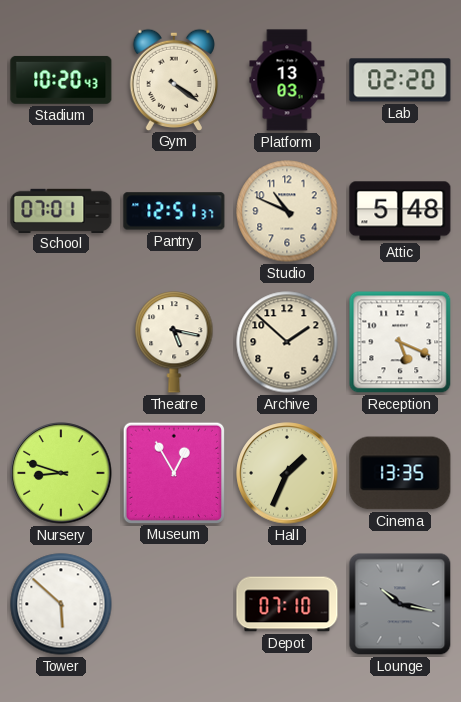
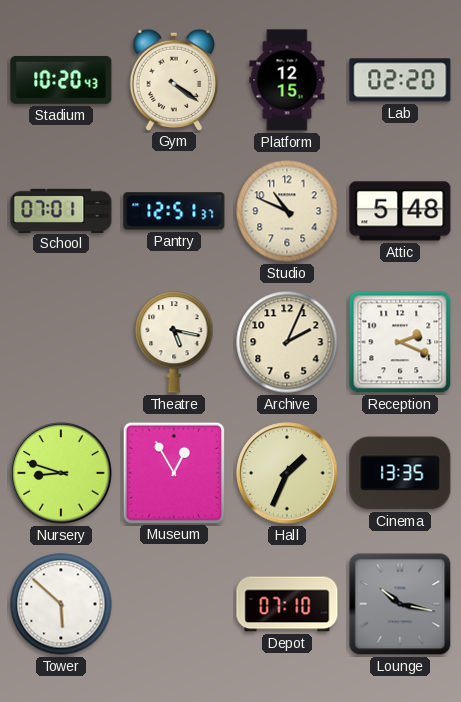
Platform: 13:03 -> 12:15 (287, 80)
Archive: 1:52 -> 2:04 (287, 342)
Reception: 5:19 -> 2:19 (400, 342)
